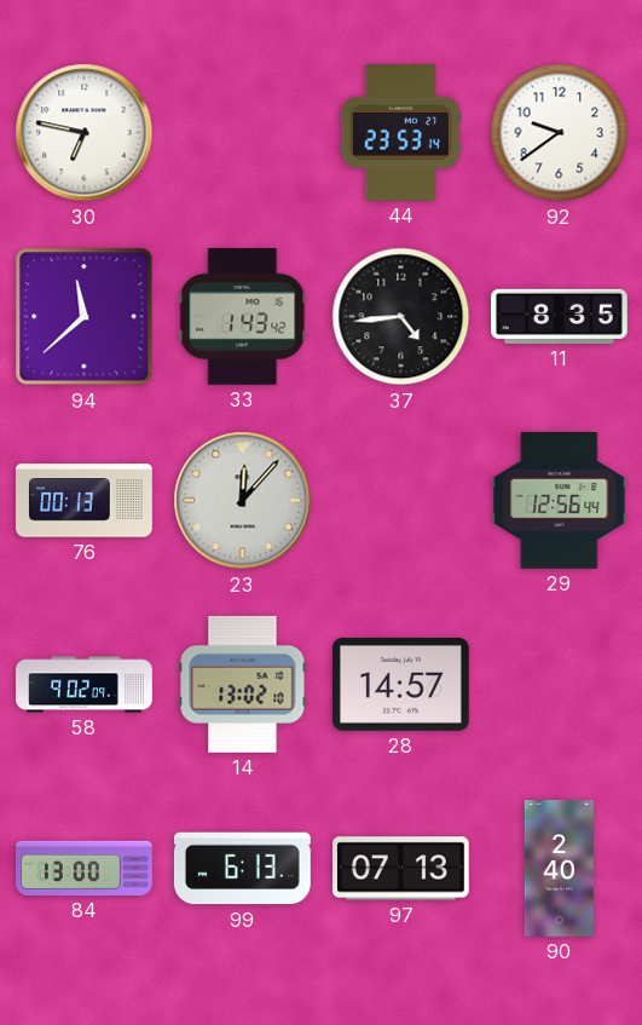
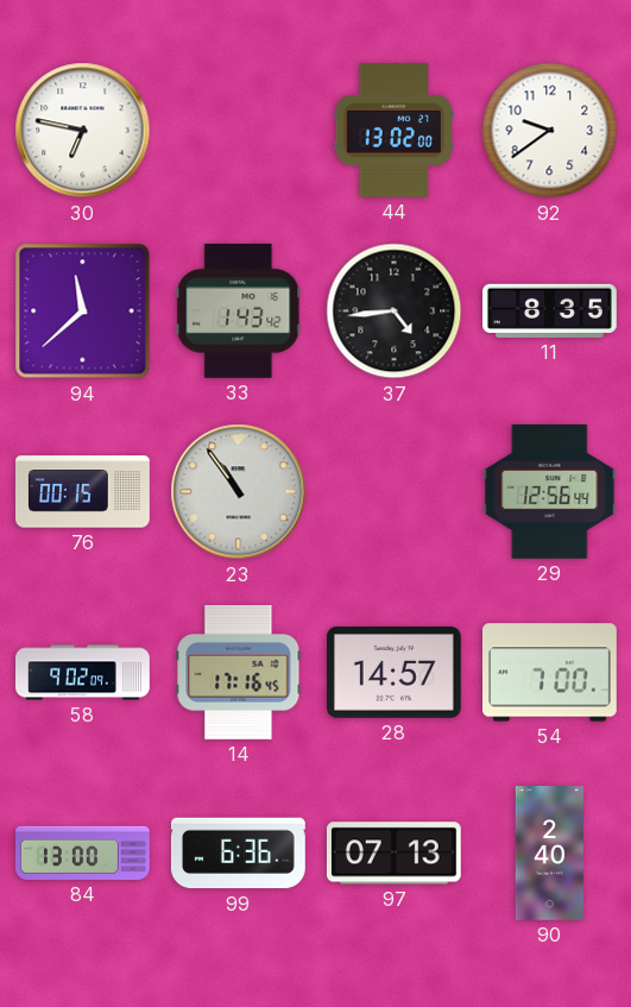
44: 23:53 -> 13:02 (395, 131)
76: 00:13 -> 00:15 (83, 492)
23: 12:07 -> 10:54 (239, 492)
14: 13:02 -> 17:16 (239, 672)
54: none -> 7:00 (550, 673)
99: 6:13 -> 6:36 (239, 854)
